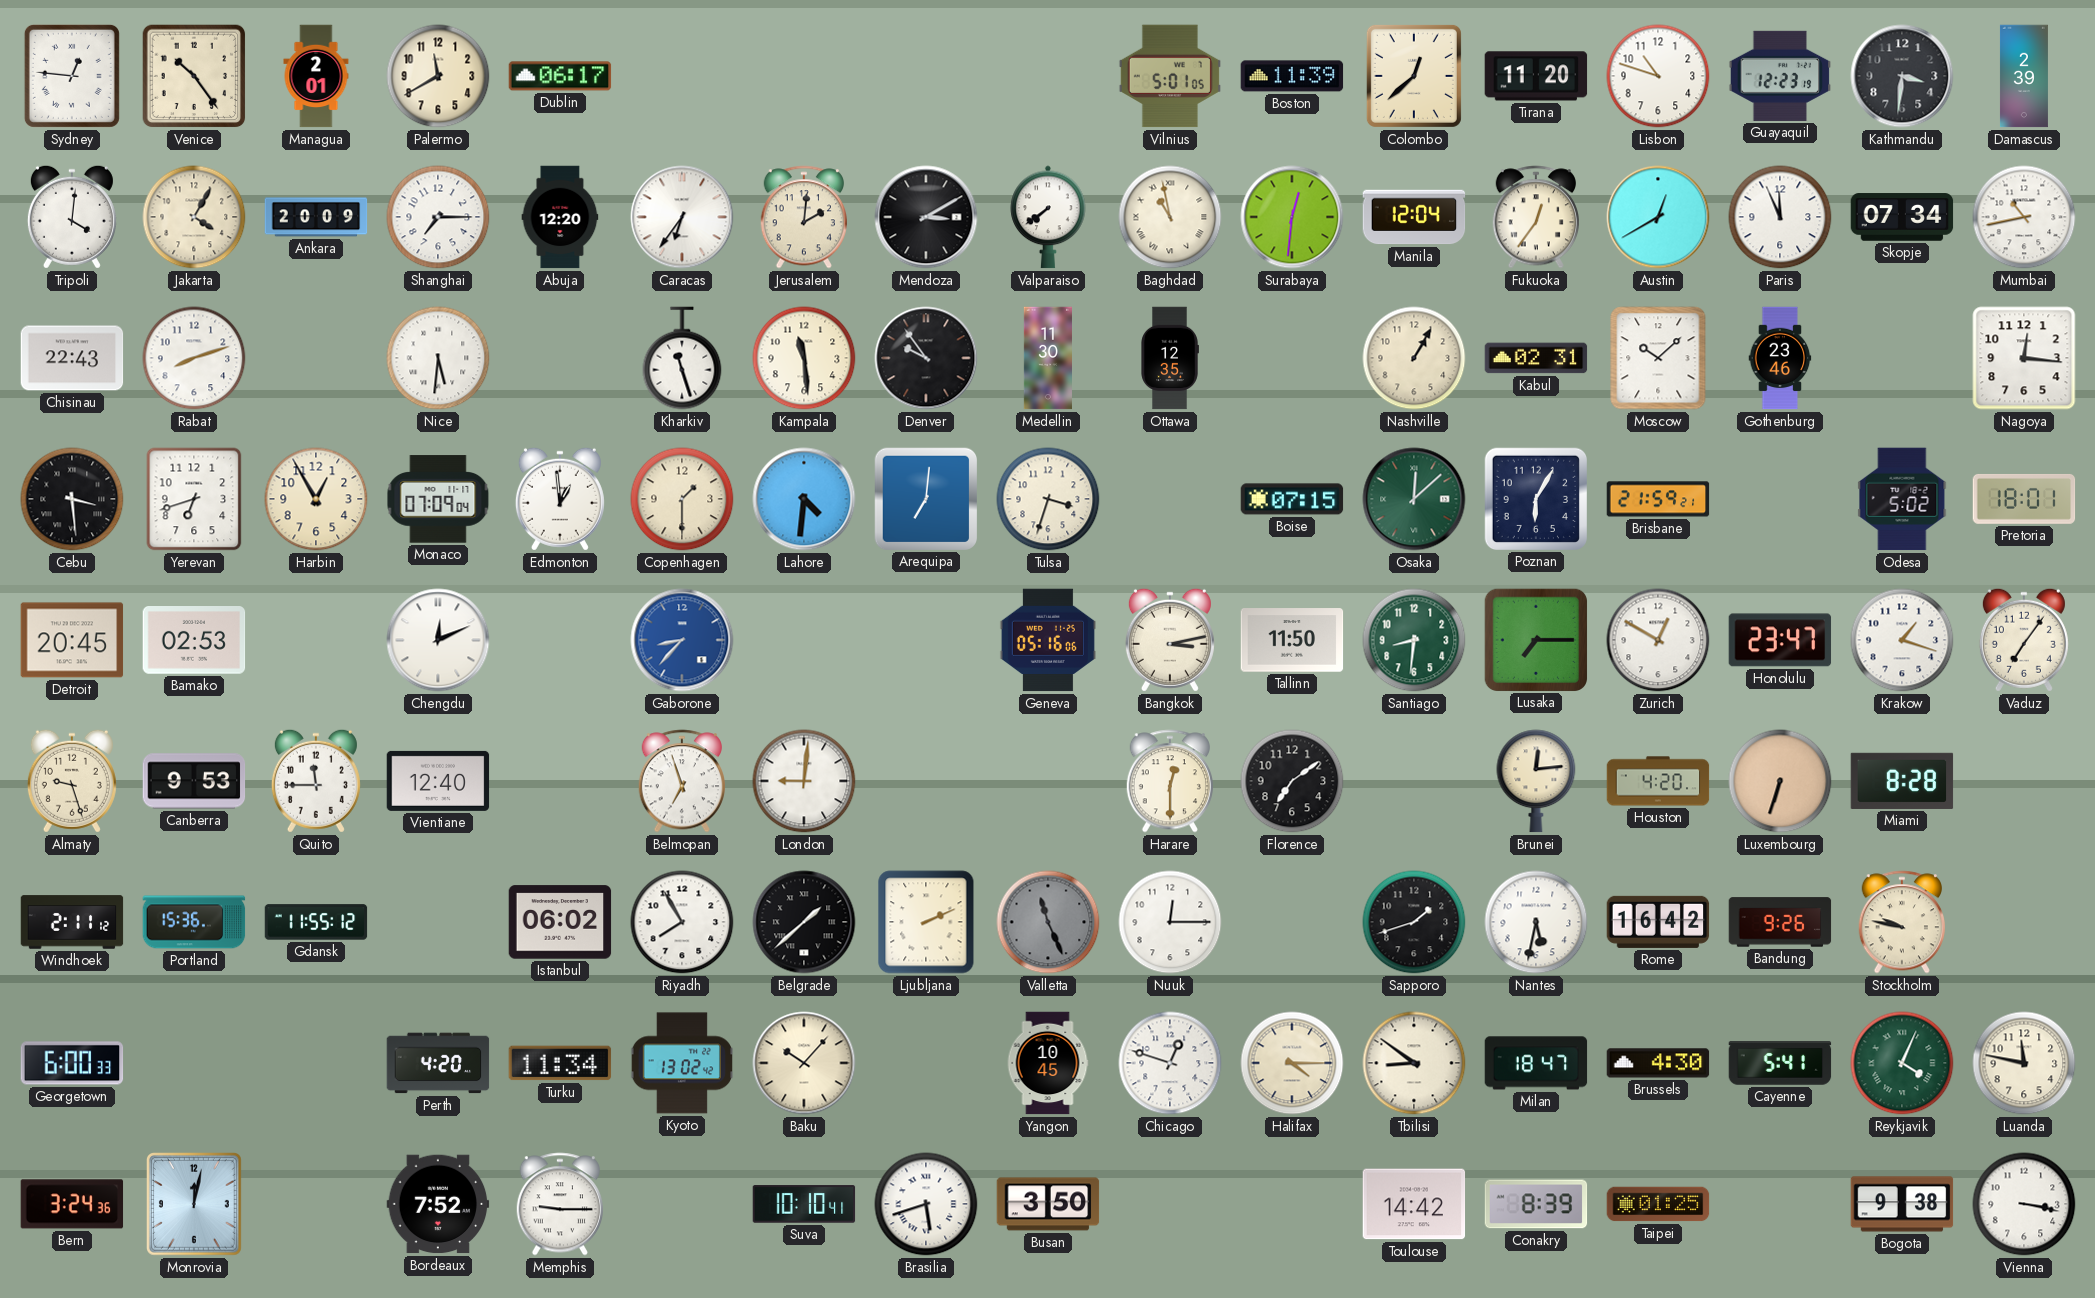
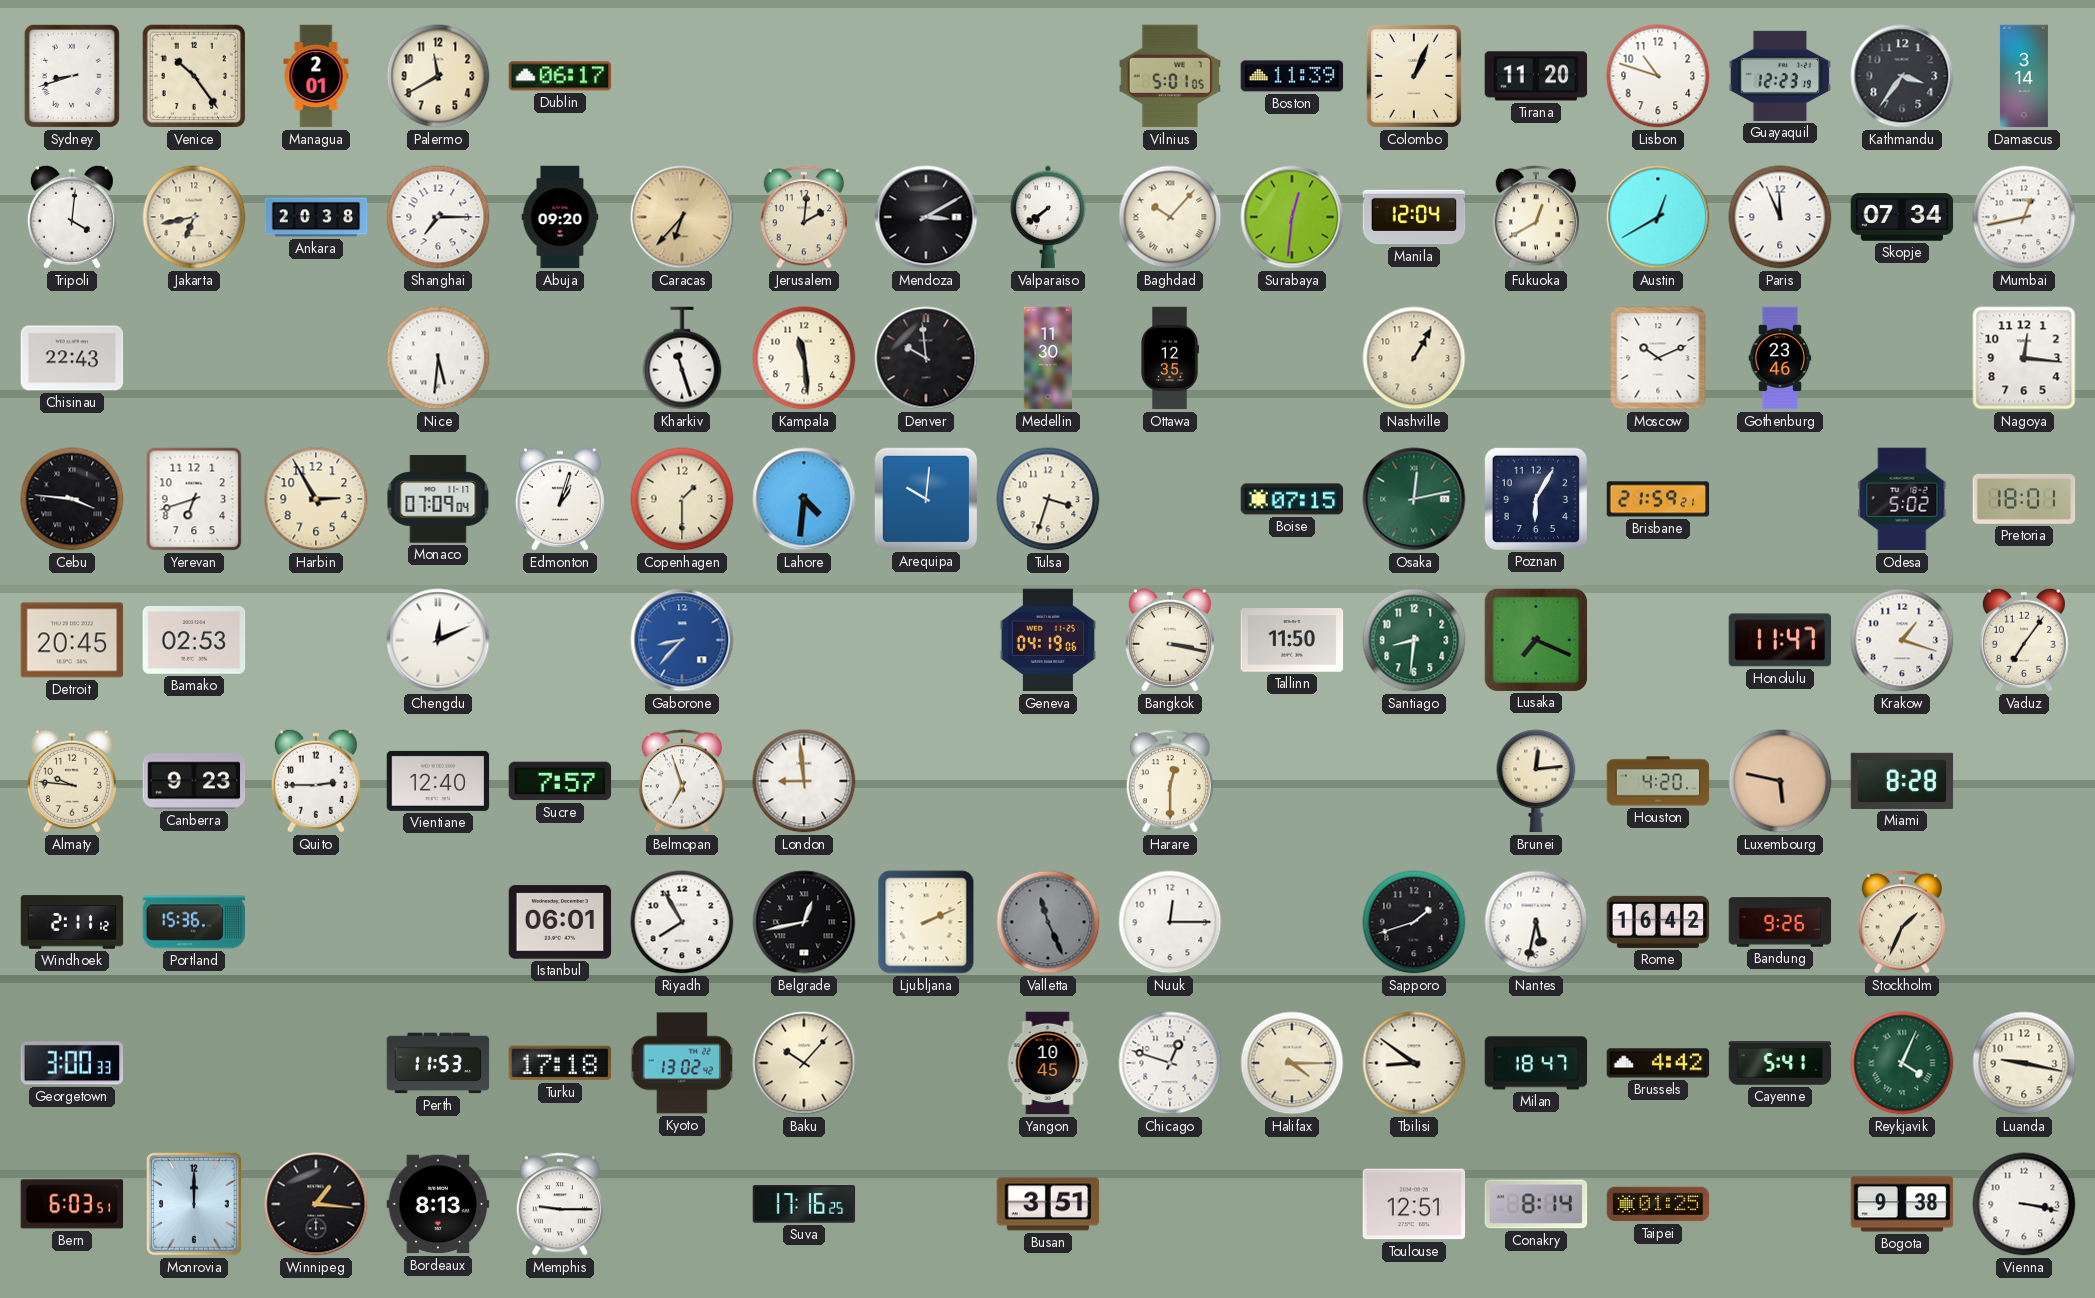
Sydney: 12:46 -> 8:42 (72, 76)
Colombo: 12:38 -> 1:04 (1414, 76)
Kathmandu: 3:31 -> 3:36 (1902, 76)
Damascus: 2:39 -> 3:14 (2024, 76)
Jakarta: 4:05 -> 6:43 (194, 217)
Ankara: 20:09 -> 20:38 (316, 217)
Abuja: 12:20 -> 09:20 (560, 217)
Caracas: 6:36 -> 6:37 (682, 217)
Caracas dial: white -> champagne (682, 217)
Baghdad: 10:58 -> 10:07 (1170, 217)
Fukuoka: 12:36 -> 12:40 (1535, 217)
Mumbai: 10:43 -> 12:43 (2024, 217)
Rabat: 8:12 -> none (194, 358)
Denver: 9:54 -> 9:59 (926, 358)
Kabul: 02:31 -> none (1536, 358)
Moscow: 10:08 -> 10:11 (1658, 358)
Cebu: 3:29 -> 3:46 (72, 499)
Harbin: 12:55 -> 2:55 (316, 499)
Edmonton: 12:59 -> 1:03 (560, 499)
Arequipa: 7:01 -> 10:01 (925, 498)
Osaka: 12:08 -> 12:13 (1414, 499)
Geneva: 05:16 -> 04:19 (1048, 640)
Bangkok: 3:13 -> 3:17 (1170, 640)
Lusaka: 7:15 -> 7:19 (1535, 639)
Zurich: 12:50 -> none (1658, 640)
Honolulu: 23:47 -> 11:47 (1780, 640)
Almaty: 9:27 -> 9:46 (72, 781)
Canberra: 9:53 -> 9:23 (194, 781)
Quito: 11:45 -> 2:45 (316, 781)
Sucre: none -> 7:57 (560, 781)
London: 9:01 -> 8:59 (804, 781)
Florence: 7:09 -> none (1292, 781)
Luxembourg: 6:33 -> 5:47 (1780, 781)
Gdansk: 11:55 -> none (316, 922)
Istanbul: 06:02 -> 06:01 (560, 922)
Belgrade: 1:38 -> 12:43 (804, 922)
Stockholm: 9:47 -> 1:34 (1901, 922)
Georgetown: 6:00 -> 3:00 (72, 1063)
Perth: 4:20 -> 11:53 (438, 1063)
Turku: 11:34 -> 17:18 (560, 1063)
Brussels: 4:30 -> 4:42 (1658, 1063)
Luanda: 11:47 -> 9:17 (2024, 1063)
Bern: 3:24 -> 6:03 (72, 1204)
Monrovia: 12:02 -> 12:00 (194, 1205)
Winnipeg: none -> 1:16 (316, 1204)
Bordeaux: 7:52 -> 8:13 (438, 1204)
Suva: 10:10 -> 17:16 (804, 1204)
Brasilia: 5:42 -> none (926, 1204)
Busan: 3:50 -> 3:51 (1048, 1204)
Toulouse: 14:42 -> 12:51 (1414, 1204)
Conakry: 8:39 -> 8:14 (1536, 1204)
